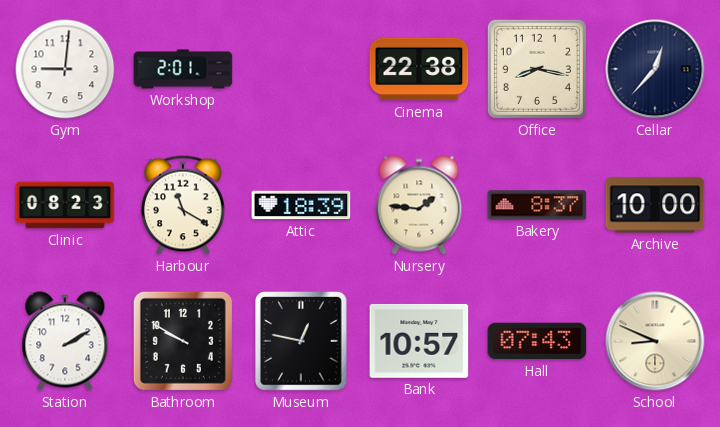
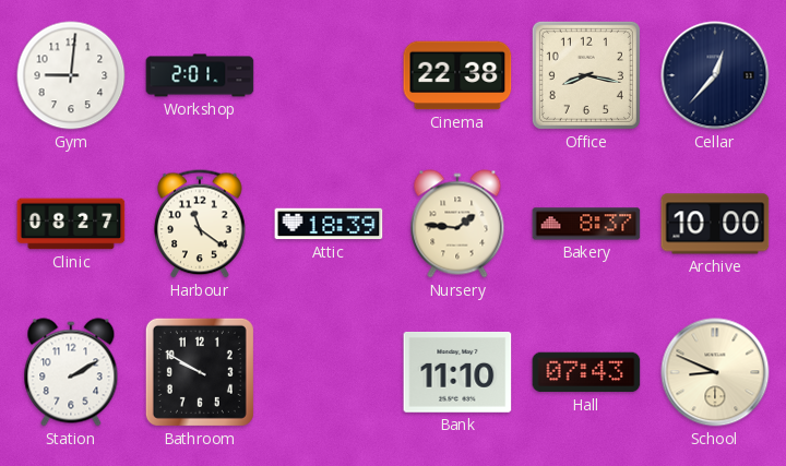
Clinic: 08:23 -> 08:27 (71, 224)
Harbour: 11:20 -> 11:21 (200, 224)
Museum: 12:47 -> none (302, 342)
Bank: 10:57 -> 11:10 (457, 372)
